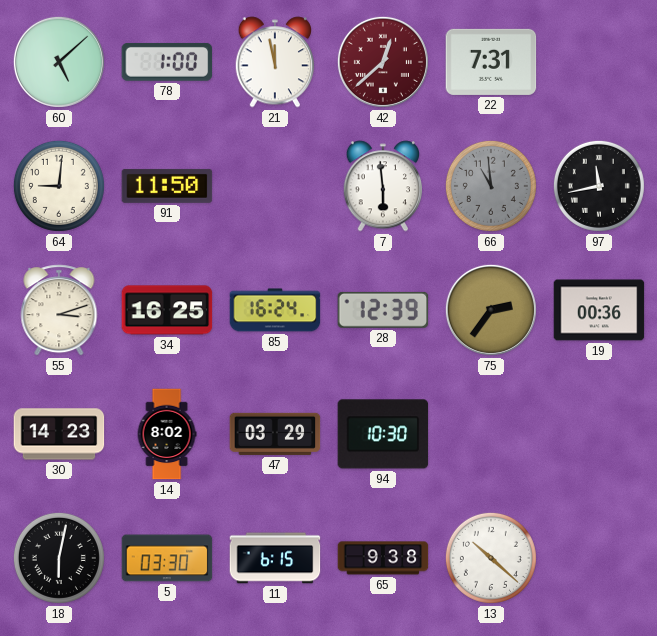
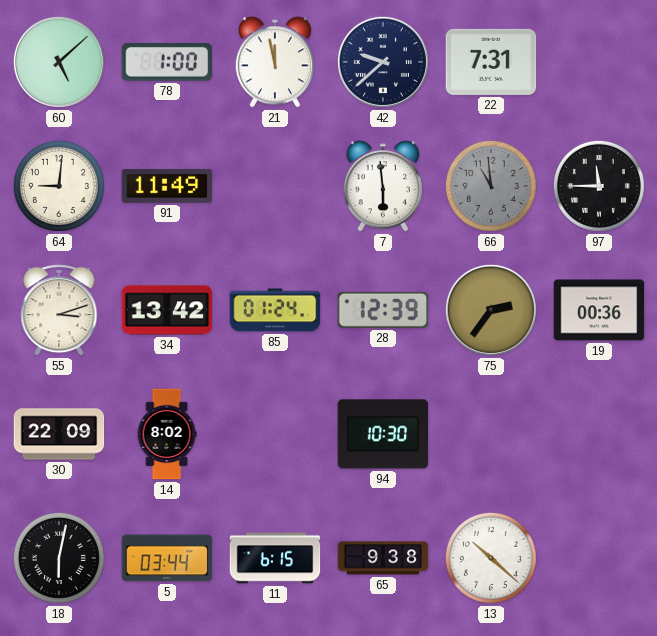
42: 12:38 -> 9:38 (383, 62)
42 dial: burgundy -> navy (383, 62)
91: 11:50 -> 11:49 (167, 186)
97: 11:43 -> 11:45 (599, 186)
34: 16:25 -> 13:42 (167, 310)
85: 16:24 -> 01:24 (275, 310)
30: 14:23 -> 22:09 (59, 434)
47: 03:29 -> none (275, 434)
5: 03:30 -> 03:44 (167, 558)
